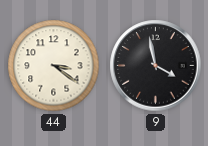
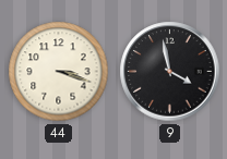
44: 3:21 -> 3:18 (59, 72)
